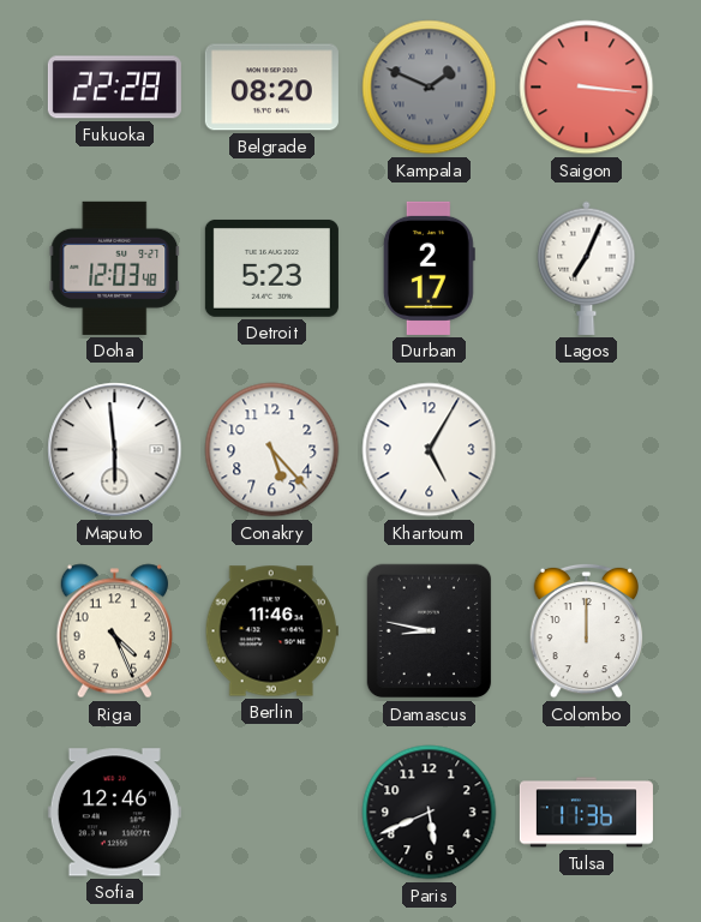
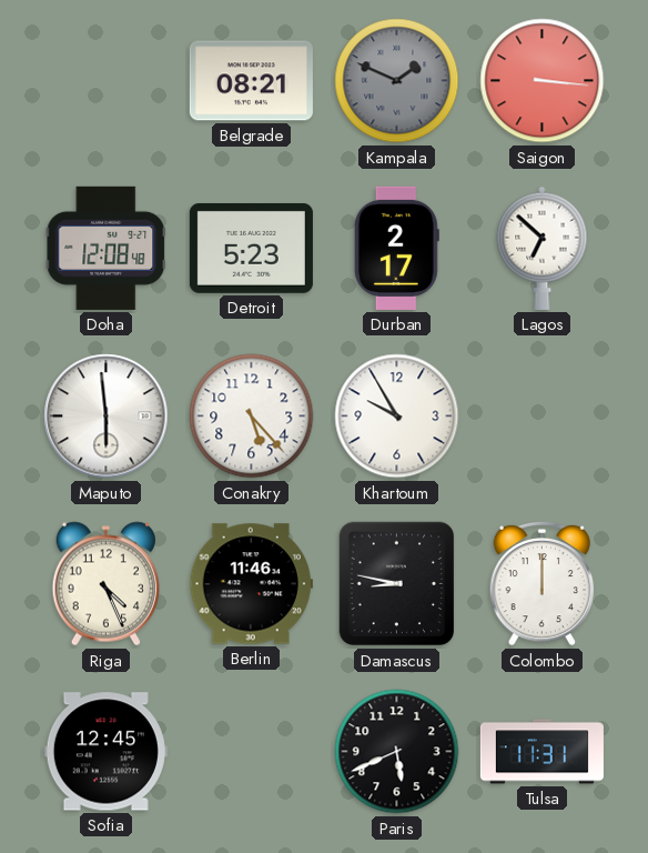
Fukuoka: 22:28 -> none (114, 88)
Belgrade: 08:20 -> 08:21 (251, 81)
Doha: 12:03 -> 12:08 (107, 248)
Lagos: 7:04 -> 6:52 (543, 248)
Khartoum: 5:05 -> 9:55 (397, 417)
Sofia: 12:46 -> 12:45 (105, 752)
Tulsa: 11:36 -> 11:31 (541, 752)
